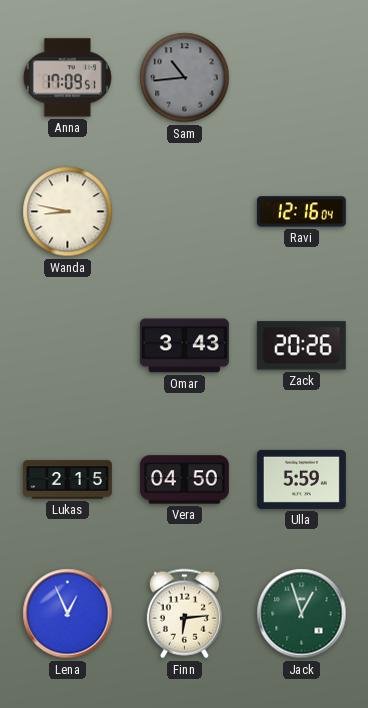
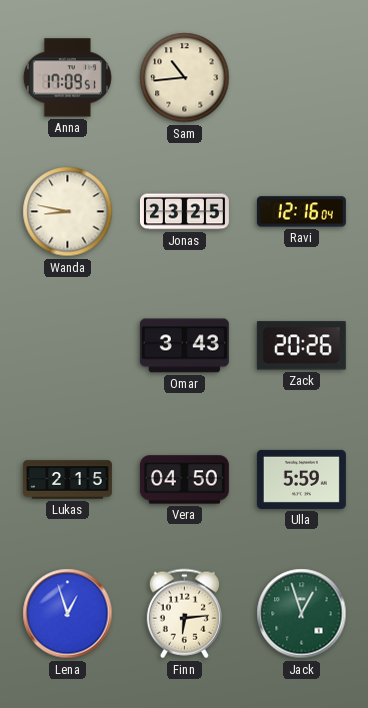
Sam dial: grey -> cream (185, 78)
Jonas: none -> 23:25 (184, 212)
Lena: 12:56 -> 12:57 (68, 614)
